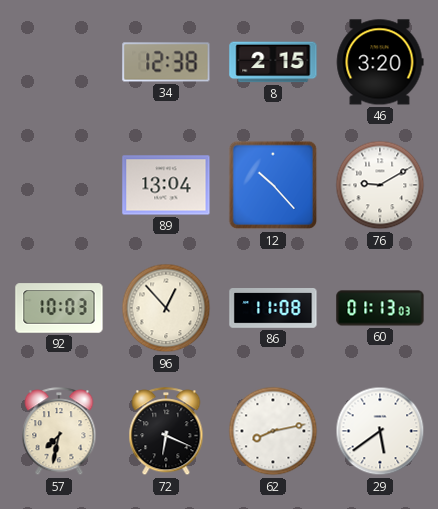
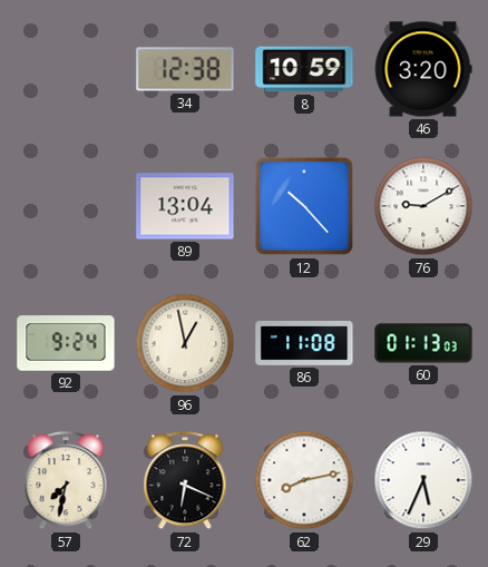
8: 2:15 -> 10:59 (304, 69)
92: 10:03 -> 9:24 (66, 343)
96: 12:53 -> 12:58 (185, 343)
29: 5:39 -> 5:34 (423, 480)
